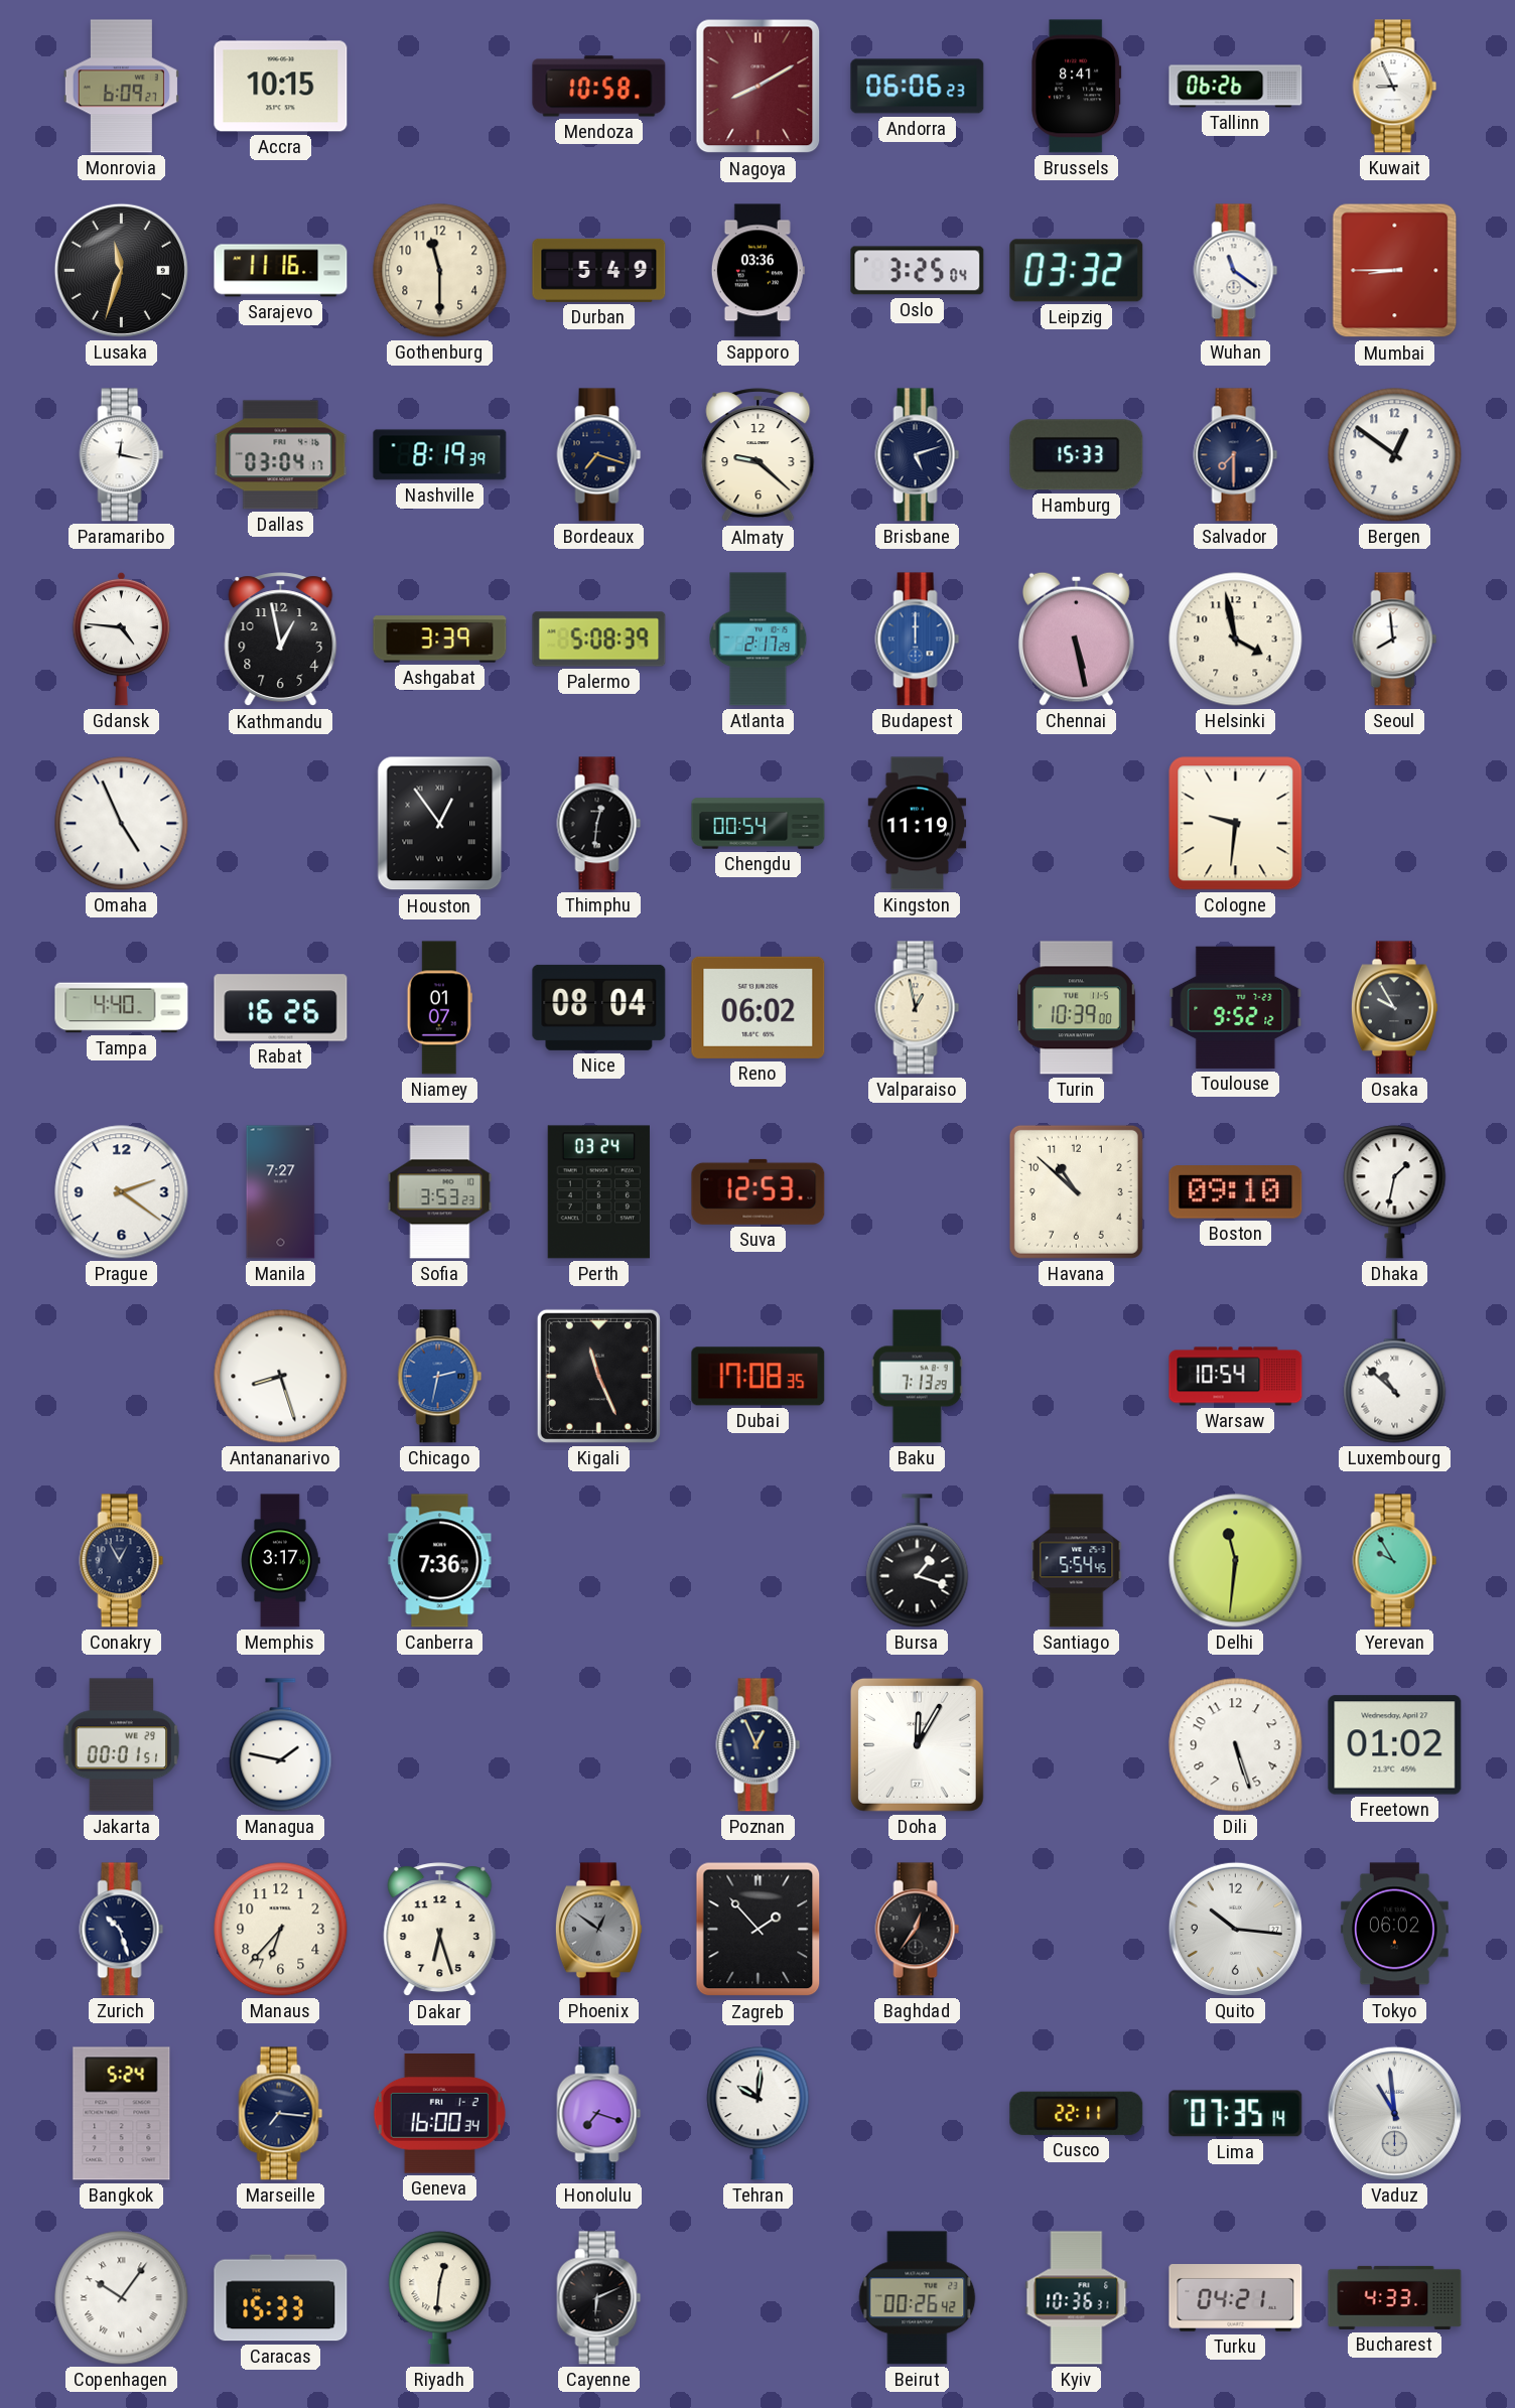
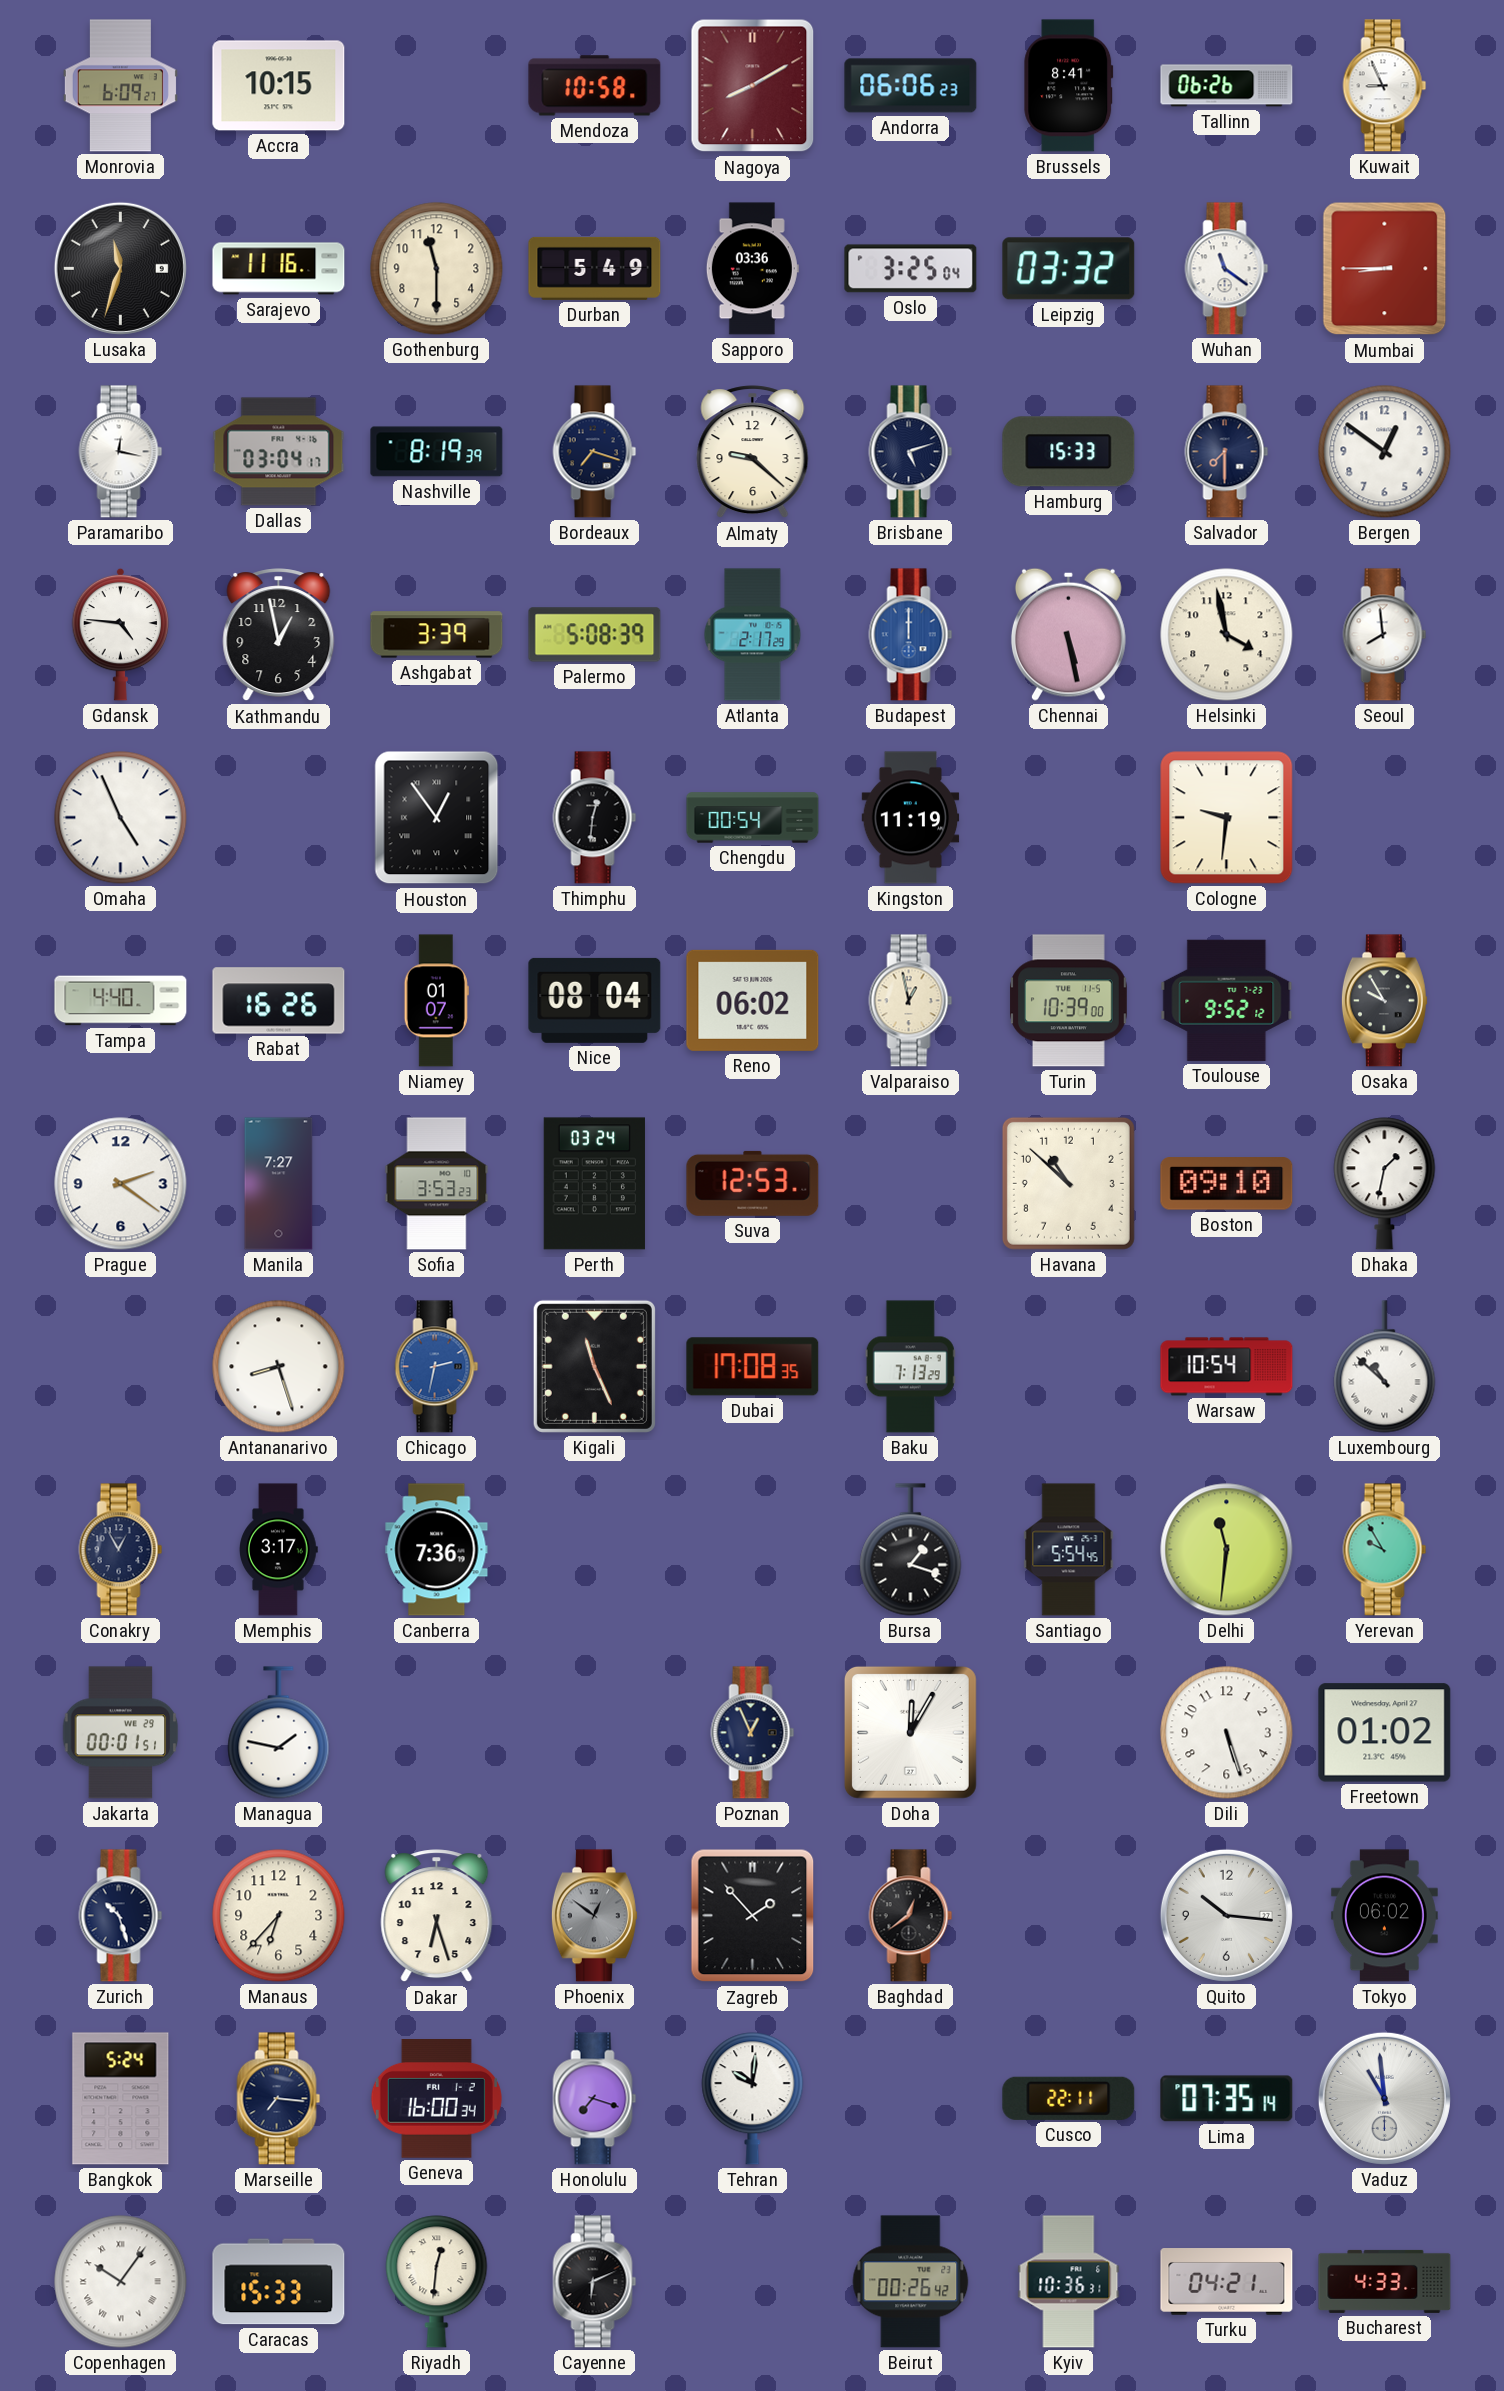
Baghdad: 12:36 -> 12:39 (911, 1916)
